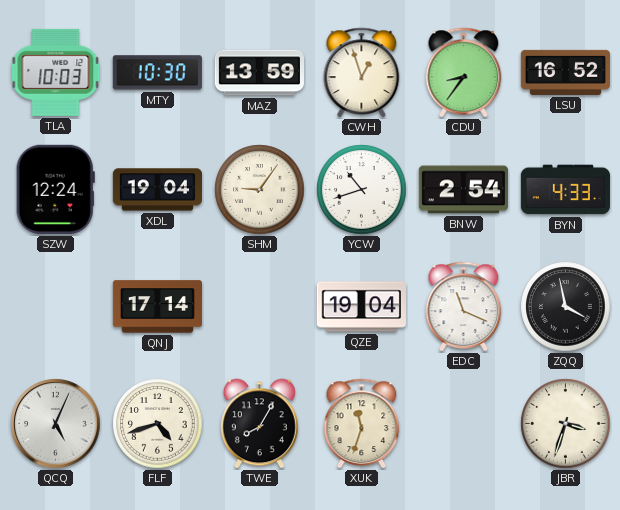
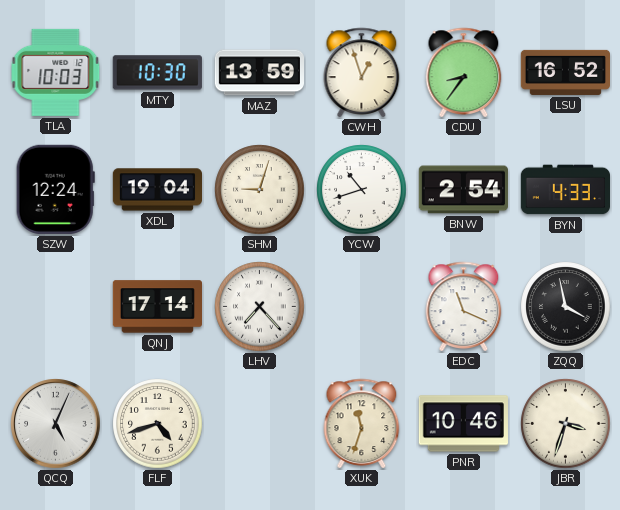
SHM: 9:06 -> 9:03 (260, 190)
LHV: none -> 7:23 (260, 307)
QZE: 19:04 -> none (361, 307)
TWE: 8:05 -> none (259, 424)
PNR: none -> 10:46 (463, 424)
